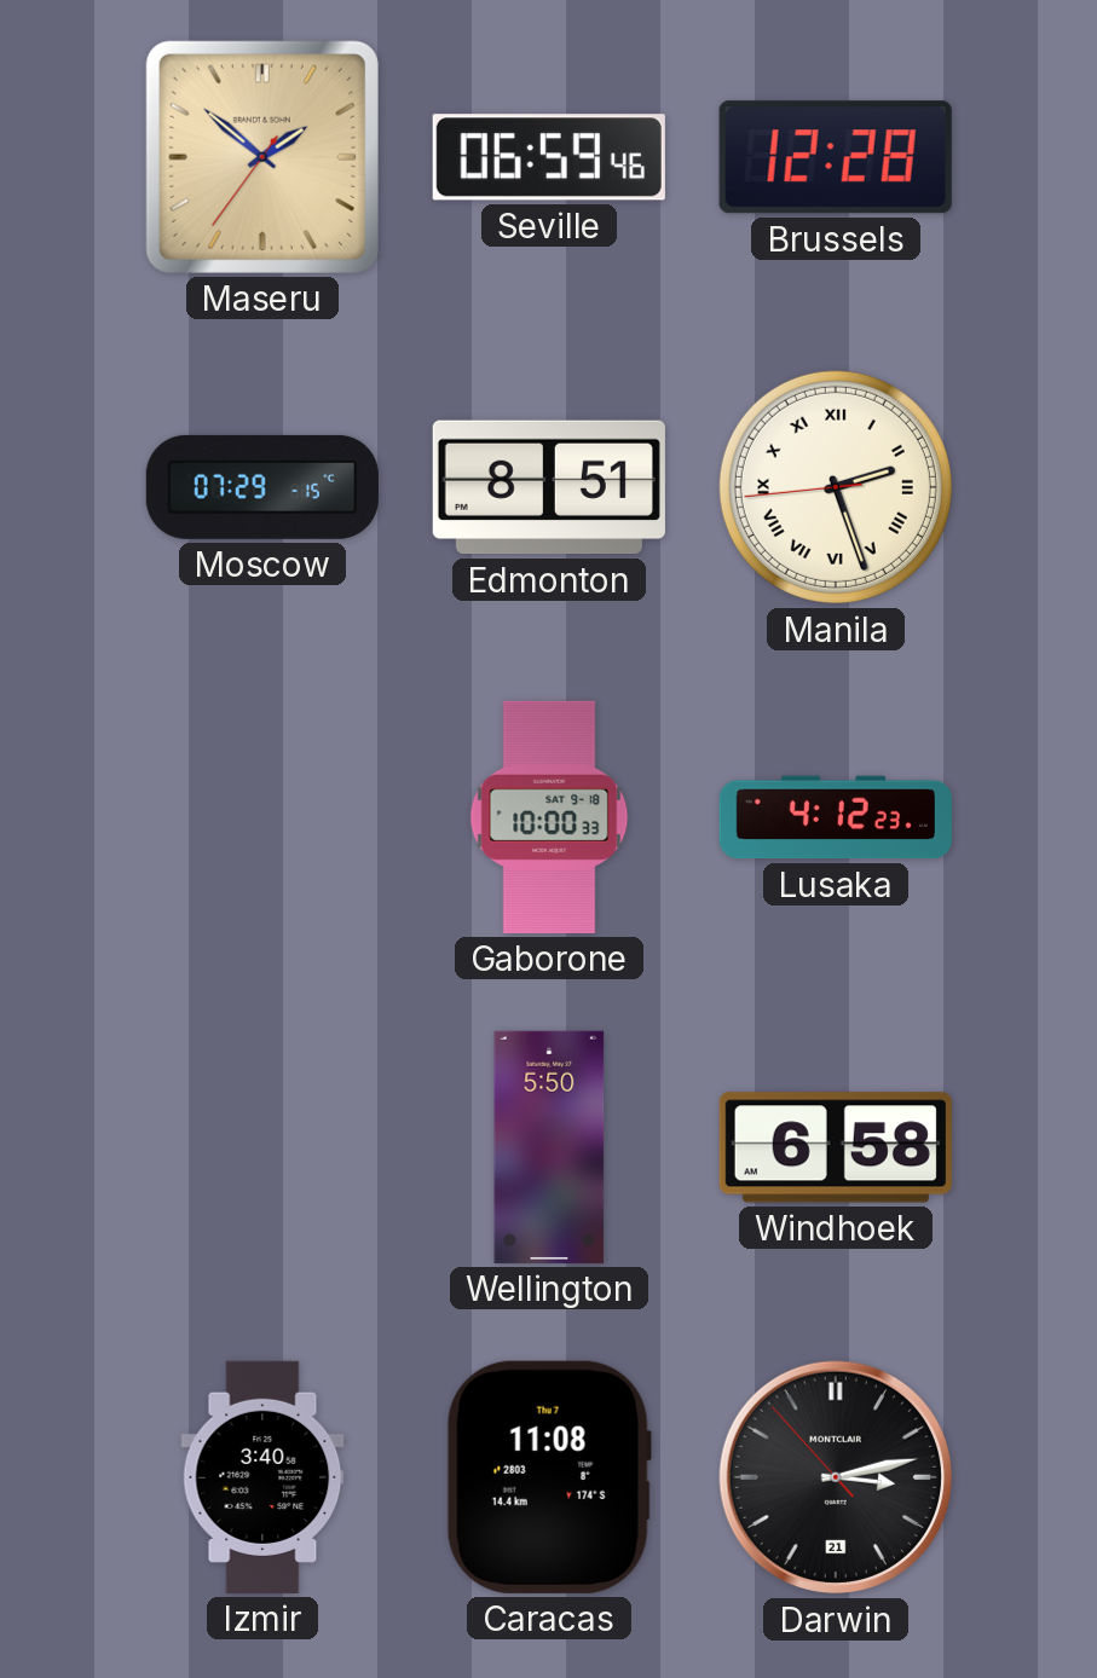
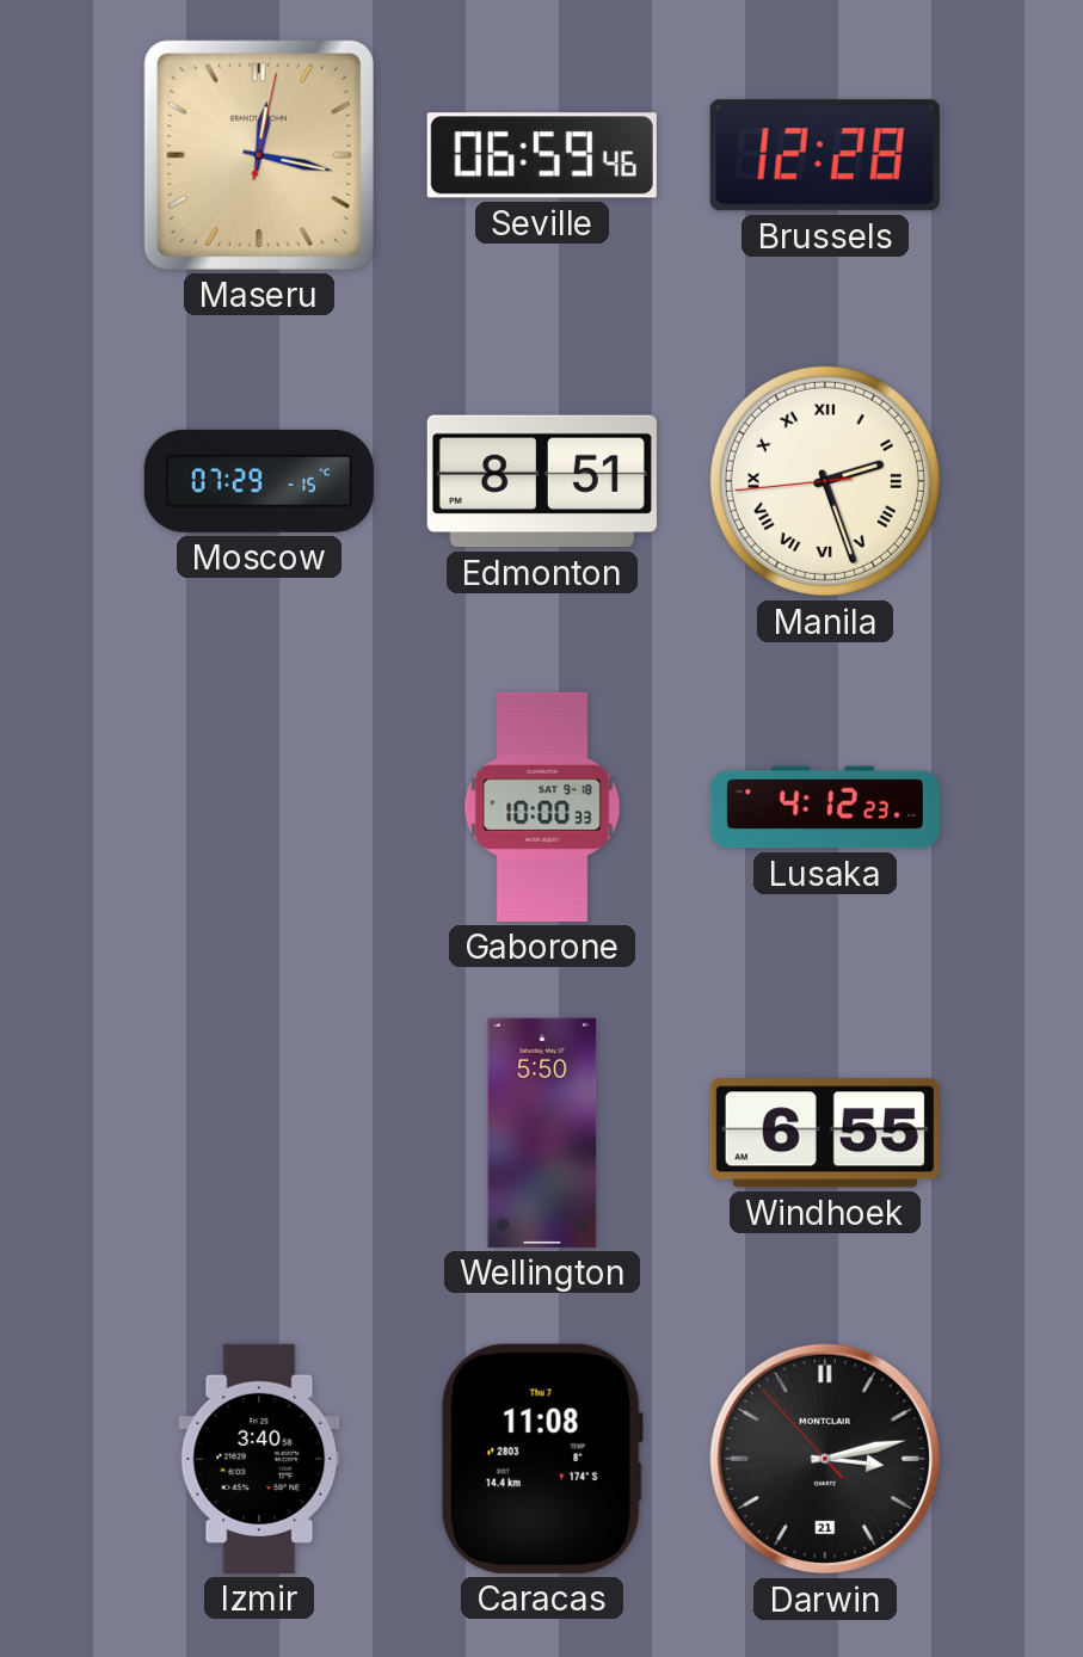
Maseru: 1:51 -> 12:17 (259, 155)
Windhoek: 6:58 -> 6:55 (825, 1133)
